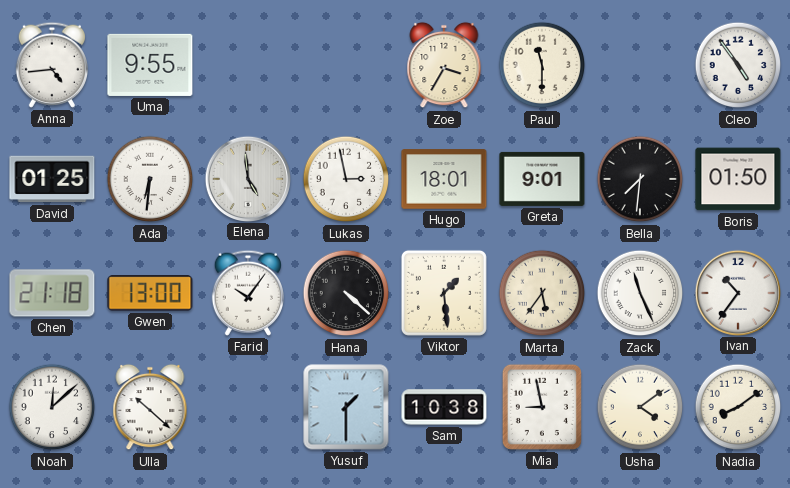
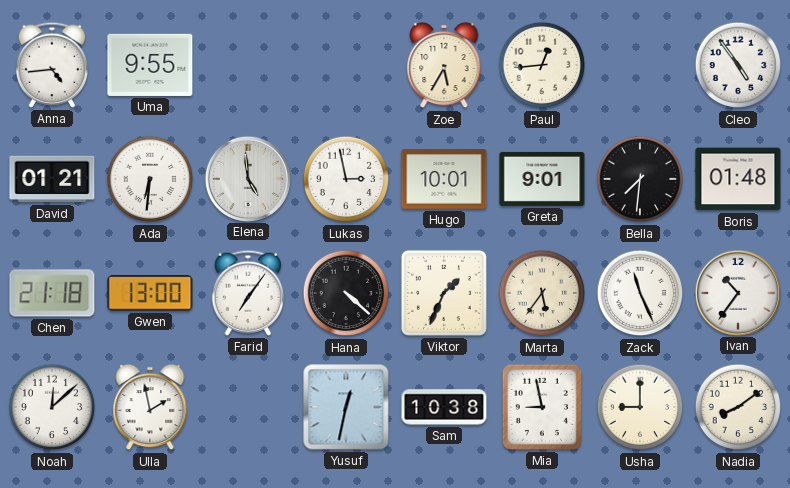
Zoe: 3:35 -> 5:35 (444, 65)
Paul: 11:30 -> 12:44 (542, 65)
David: 01:25 -> 01:21 (52, 179)
Hugo: 18:01 -> 10:01 (444, 179)
Boris: 01:50 -> 01:48 (738, 179)
Farid: 10:06 -> 7:06 (248, 293)
Viktor: 1:29 -> 1:34 (444, 293)
Ulla: 10:22 -> 1:58 (150, 407)
Yusuf: 1:30 -> 12:32 (346, 407)
Usha: 4:09 -> 9:00 (640, 407)
